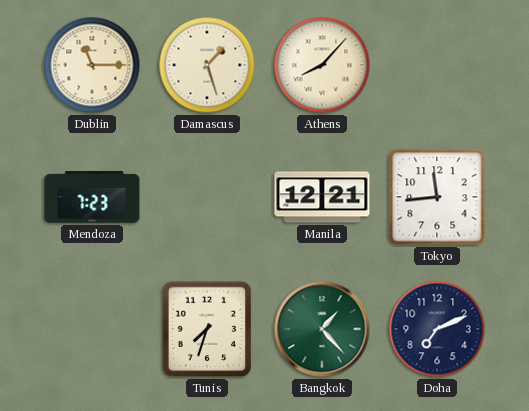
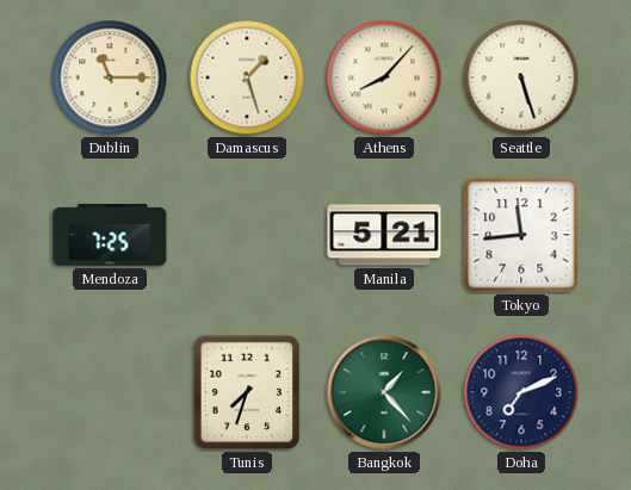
Seattle: none -> 5:27 (521, 77)
Mendoza: 7:23 -> 7:25 (110, 235)
Manila: 12:21 -> 5:21 (384, 235)
